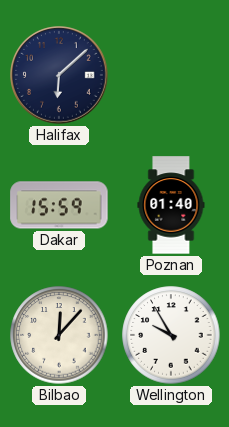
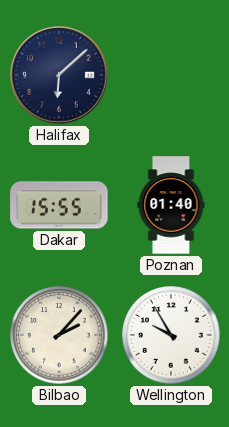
Dakar: 15:59 -> 15:55 (59, 205)
Bilbao: 12:07 -> 2:07 (59, 335)
